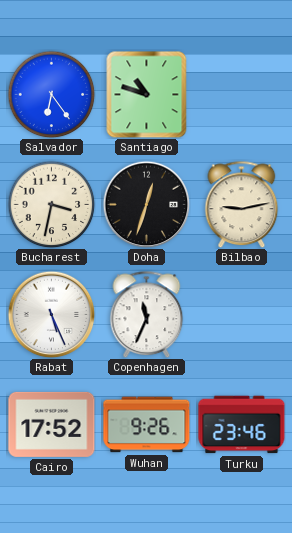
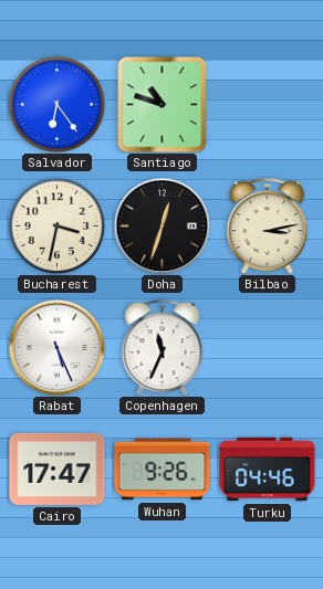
Bilbao: 9:13 -> 3:13 (268, 225)
Cairo: 17:52 -> 17:47 (58, 469)
Turku: 23:46 -> 04:46 (268, 470)
